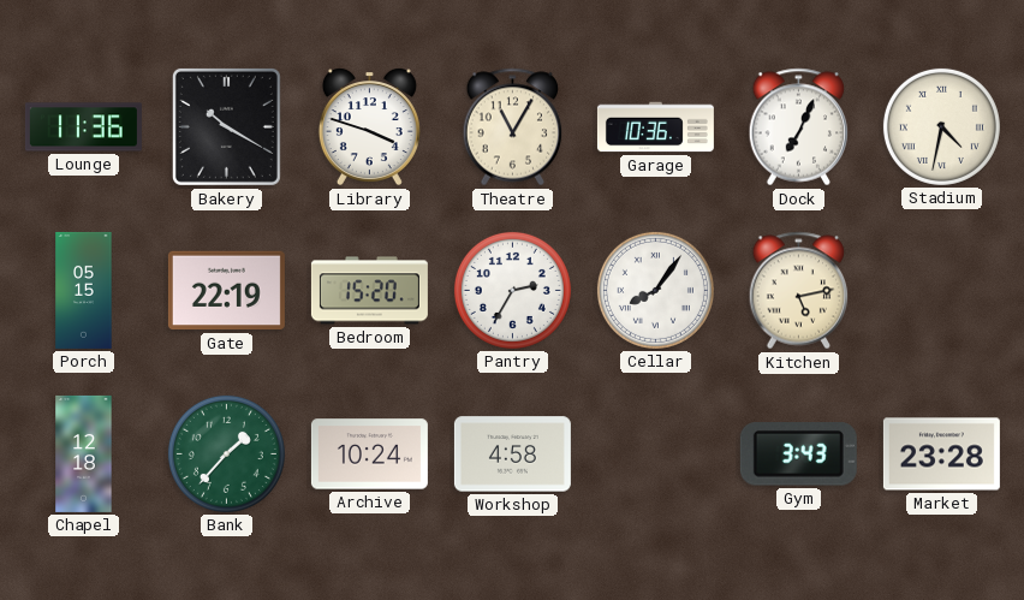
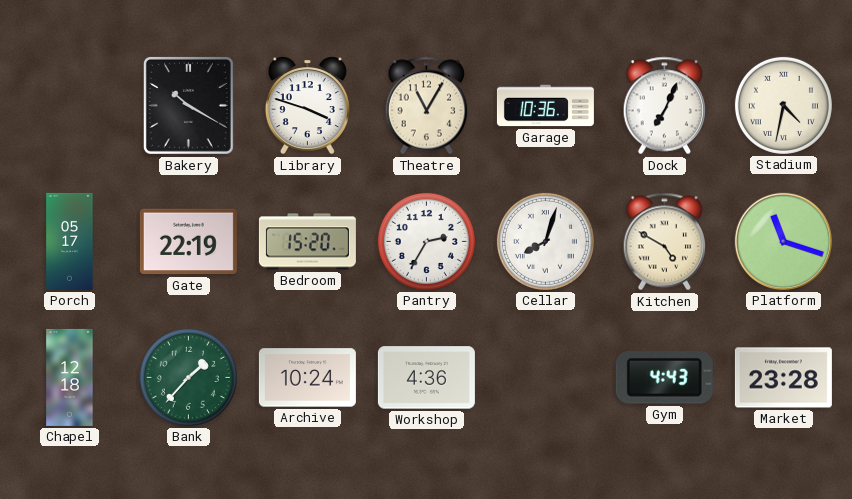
Lounge: 11:36 -> none (83, 127)
Porch: 05:15 -> 05:17 (70, 241)
Cellar: 8:06 -> 8:03 (545, 241)
Kitchen: 5:13 -> 4:50 (665, 242)
Platform: none -> 11:18 (783, 241)
Workshop: 4:58 -> 4:36 (426, 378)
Gym: 3:43 -> 4:43 (664, 378)
